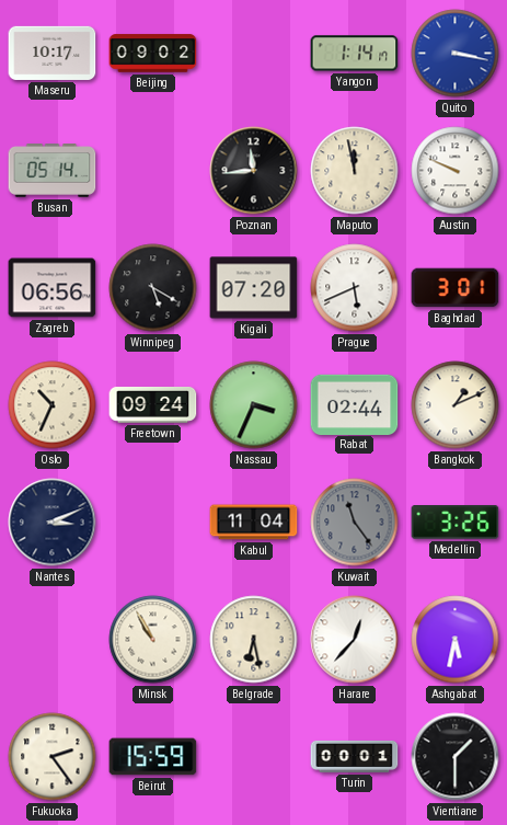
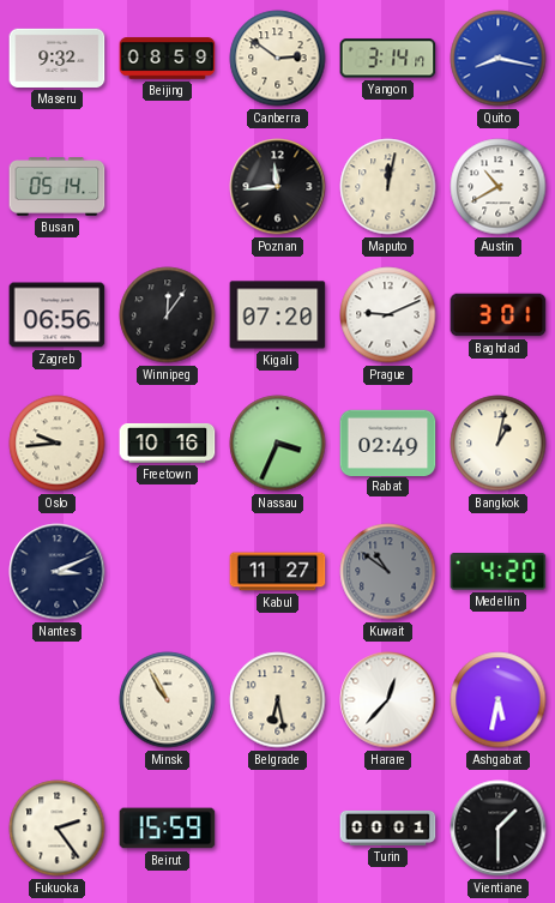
Maseru: 10:17 -> 9:32 (58, 58)
Beijing: 09:02 -> 08:59 (168, 59)
Canberra: none -> 2:51 (278, 59)
Yangon: 1:14 -> 3:14 (388, 59)
Quito: 3:17 -> 8:17 (499, 59)
Maputo: 11:58 -> 12:02 (388, 187)
Austin: 9:49 -> 10:40 (499, 187)
Winnipeg: 5:20 -> 12:06 (168, 315)
Prague: 5:41 -> 9:11 (388, 315)
Oslo: 10:34 -> 9:44 (58, 444)
Freetown: 09:24 -> 10:16 (168, 443)
Rabat: 02:44 -> 02:49 (388, 443)
Bangkok: 1:11 -> 1:02 (499, 444)
Kabul: 11:04 -> 11:27 (278, 572)
Kuwait: 11:24 -> 10:51 (388, 572)
Medellin: 3:26 -> 4:20 (499, 572)
